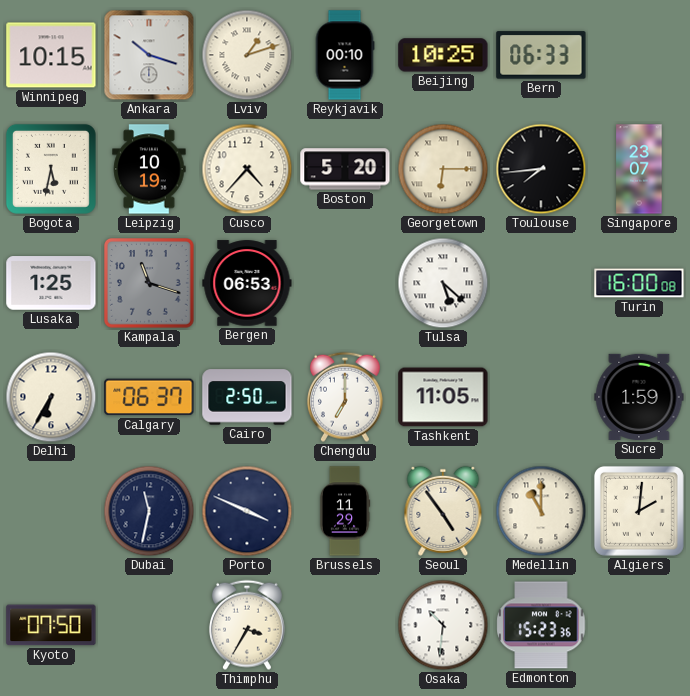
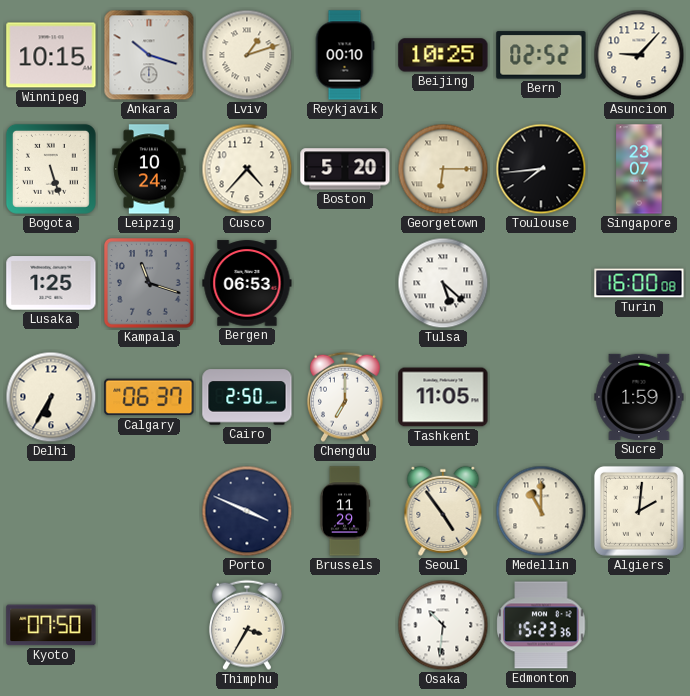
Bern: 06:33 -> 02:52 (541, 55)
Asuncion: none -> 9:07 (639, 55)
Bogota: 5:32 -> 5:27 (51, 169)
Leipzig: 10:19 -> 10:24 (149, 169)
Dubai: 11:32 -> none (149, 511)
